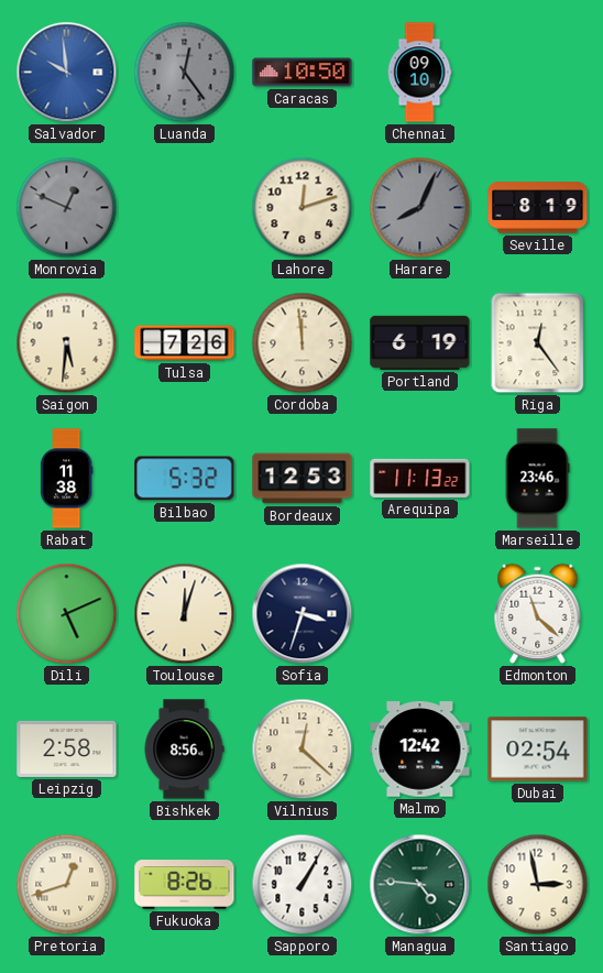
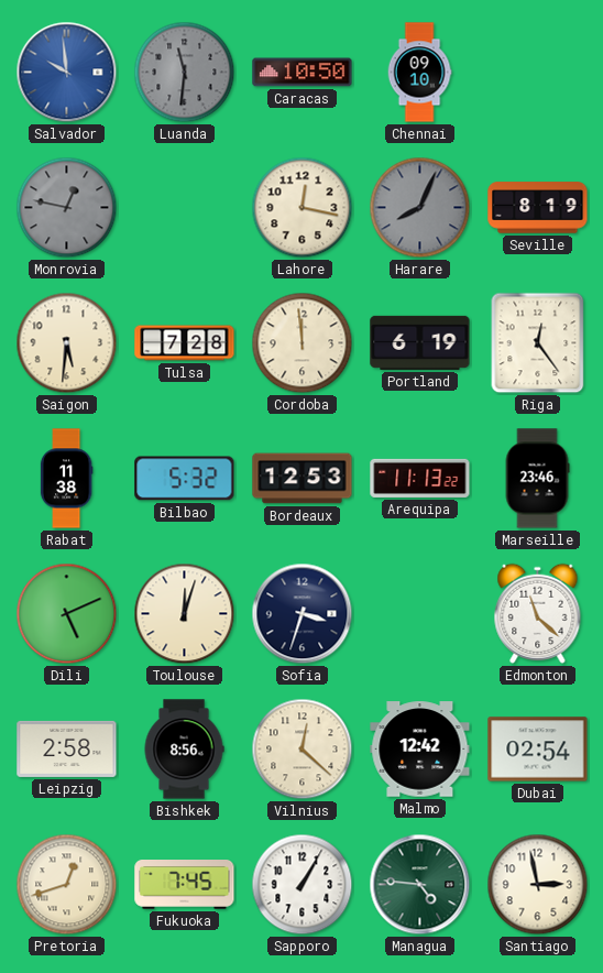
Luanda: 12:24 -> 11:31 (185, 73)
Monrovia: 12:49 -> 12:47 (67, 208)
Lahore: 12:12 -> 12:17 (303, 208)
Tulsa: 7:26 -> 7:28 (185, 343)
Fukuoka: 8:26 -> 7:45 (185, 885)
